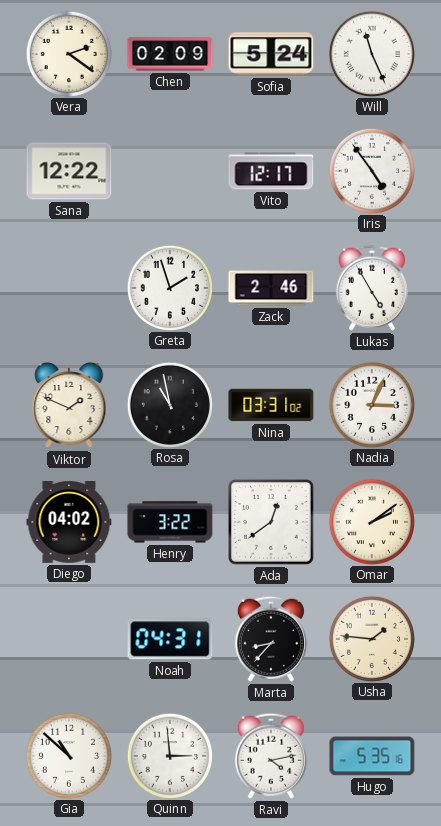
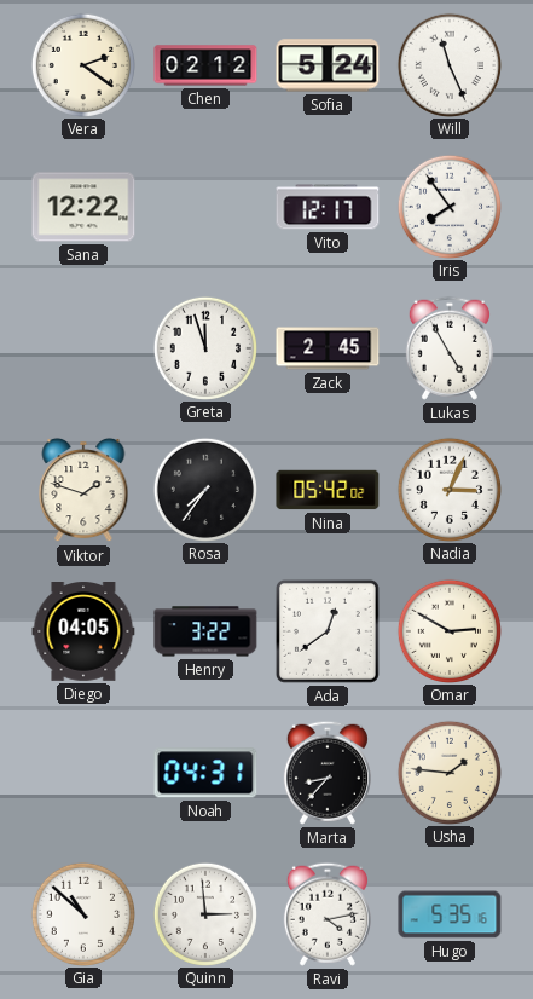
Chen: 02:09 -> 02:12 (205, 65)
Iris: 4:54 -> 7:54 (448, 206)
Greta: 1:57 -> 11:57 (204, 347)
Zack: 2:46 -> 2:45 (328, 348)
Viktor: 1:49 -> 1:48 (83, 490)
Rosa: 10:58 -> 7:36 (204, 489)
Nina: 03:31 -> 05:42 (328, 490)
Diego: 04:02 -> 04:05 (83, 633)
Omar: 2:09 -> 2:50 (448, 630)
